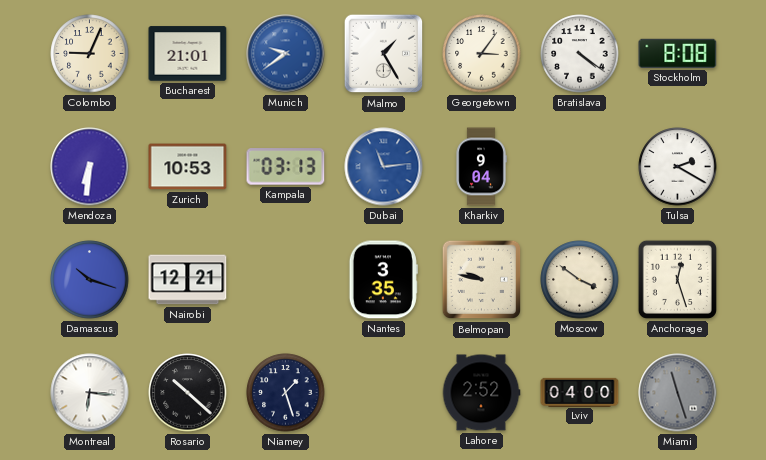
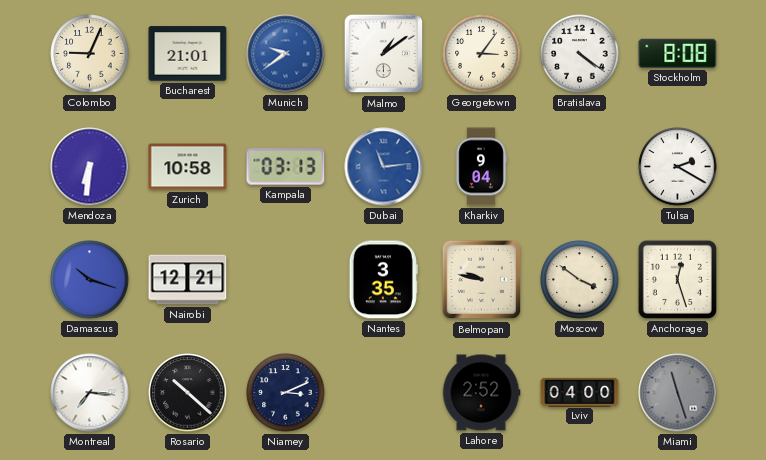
Malmo: 1:25 -> 1:09 (384, 54)
Zurich: 10:53 -> 10:58 (188, 167)
Montreal: 6:16 -> 7:16 (90, 393)
Niamey: 1:27 -> 3:11 (286, 393)
